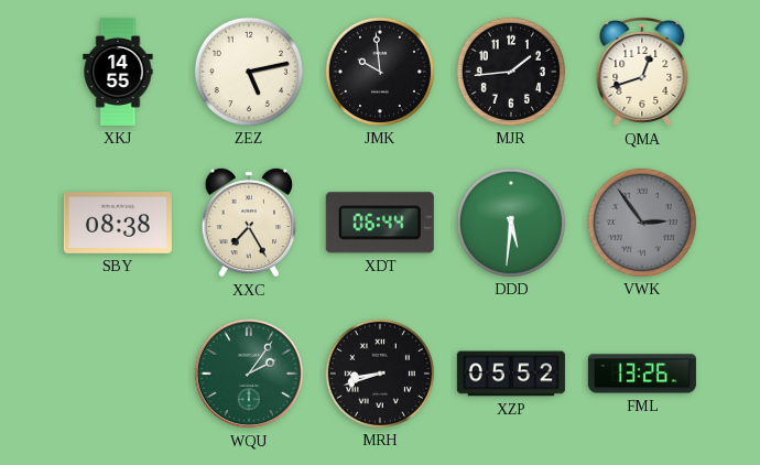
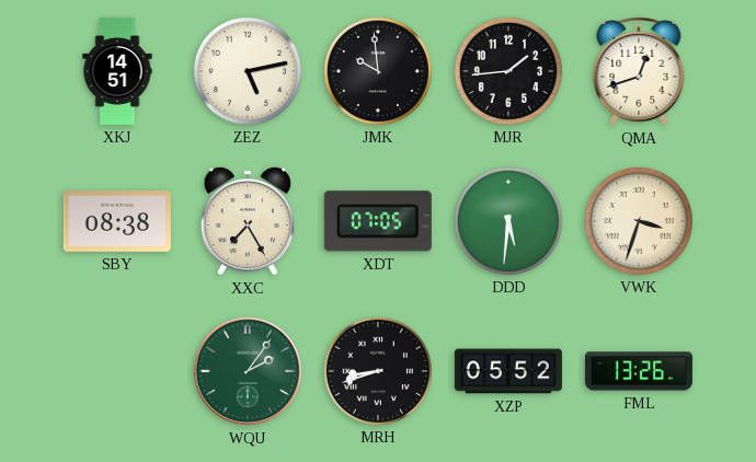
XKJ: 14:55 -> 14:51 (117, 71)
XDT: 06:44 -> 07:05 (378, 221)
VWK: 2:54 -> 3:33 (639, 221)
VWK dial: grey -> cream (639, 221)
